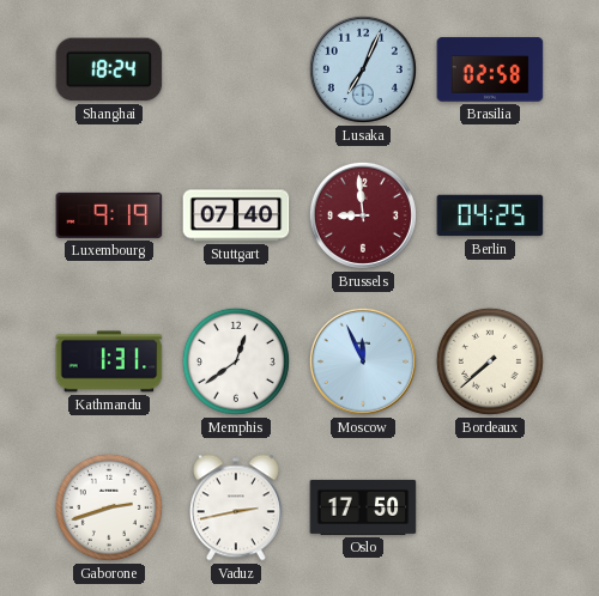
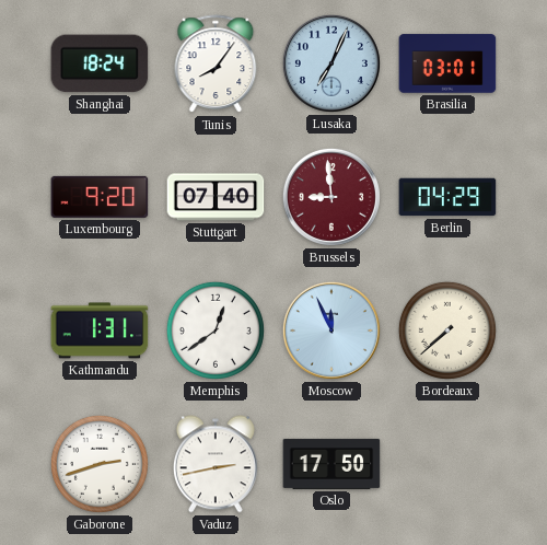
Tunis: none -> 8:06 (216, 65)
Brasilia: 02:58 -> 03:01 (447, 63)
Luxembourg: 9:19 -> 9:20 (100, 197)
Berlin: 04:25 -> 04:29 (447, 197)
